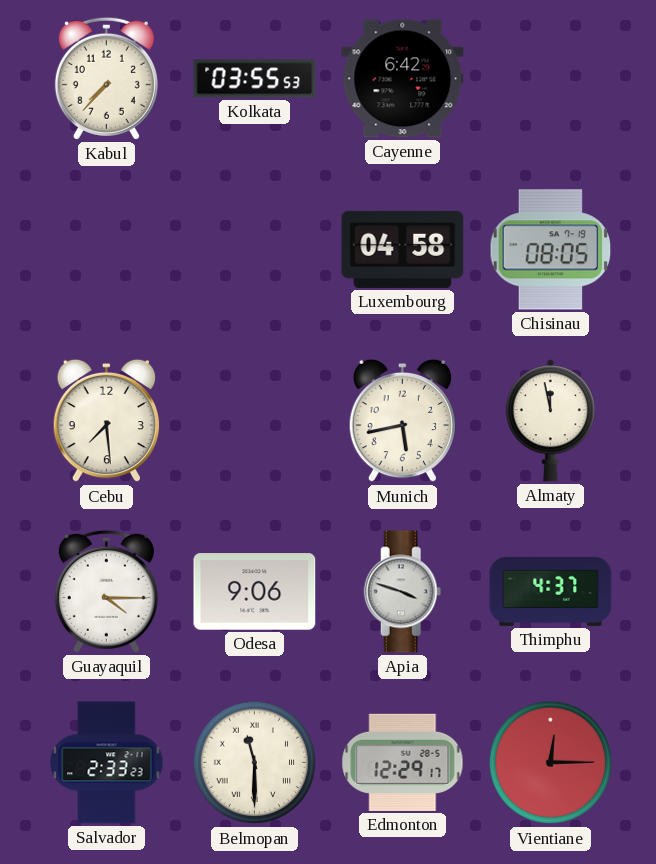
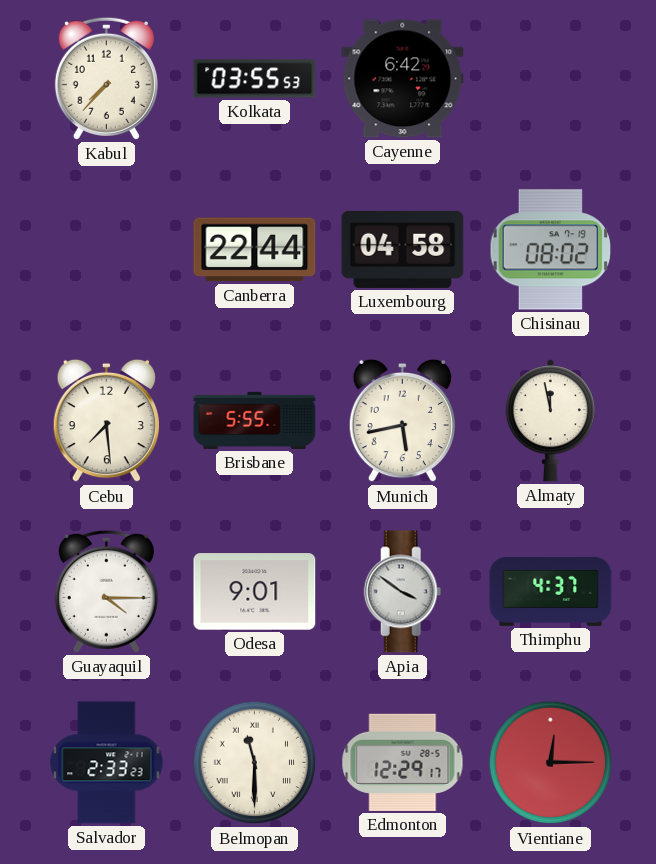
Canberra: none -> 22:44 (255, 250)
Chisinau: 08:05 -> 08:02 (551, 250)
Brisbane: none -> 5:55 (255, 420)
Odesa: 9:06 -> 9:01 (255, 592)
Apia: 3:48 -> 3:51 (403, 592)
